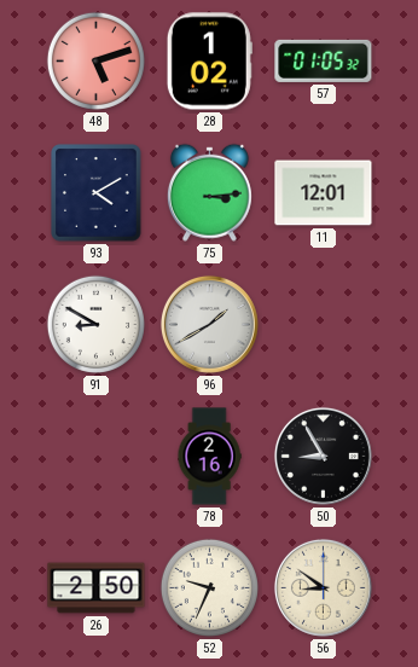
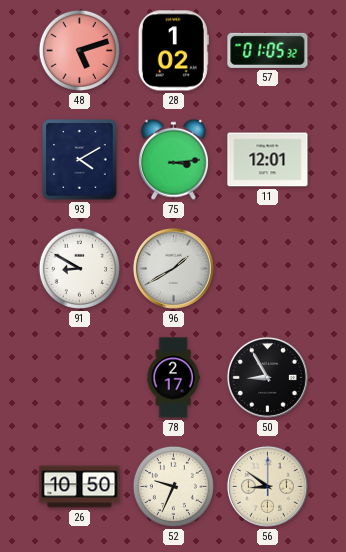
78: 2:16 -> 2:17 (173, 378)
26: 2:50 -> 10:50 (80, 487)
